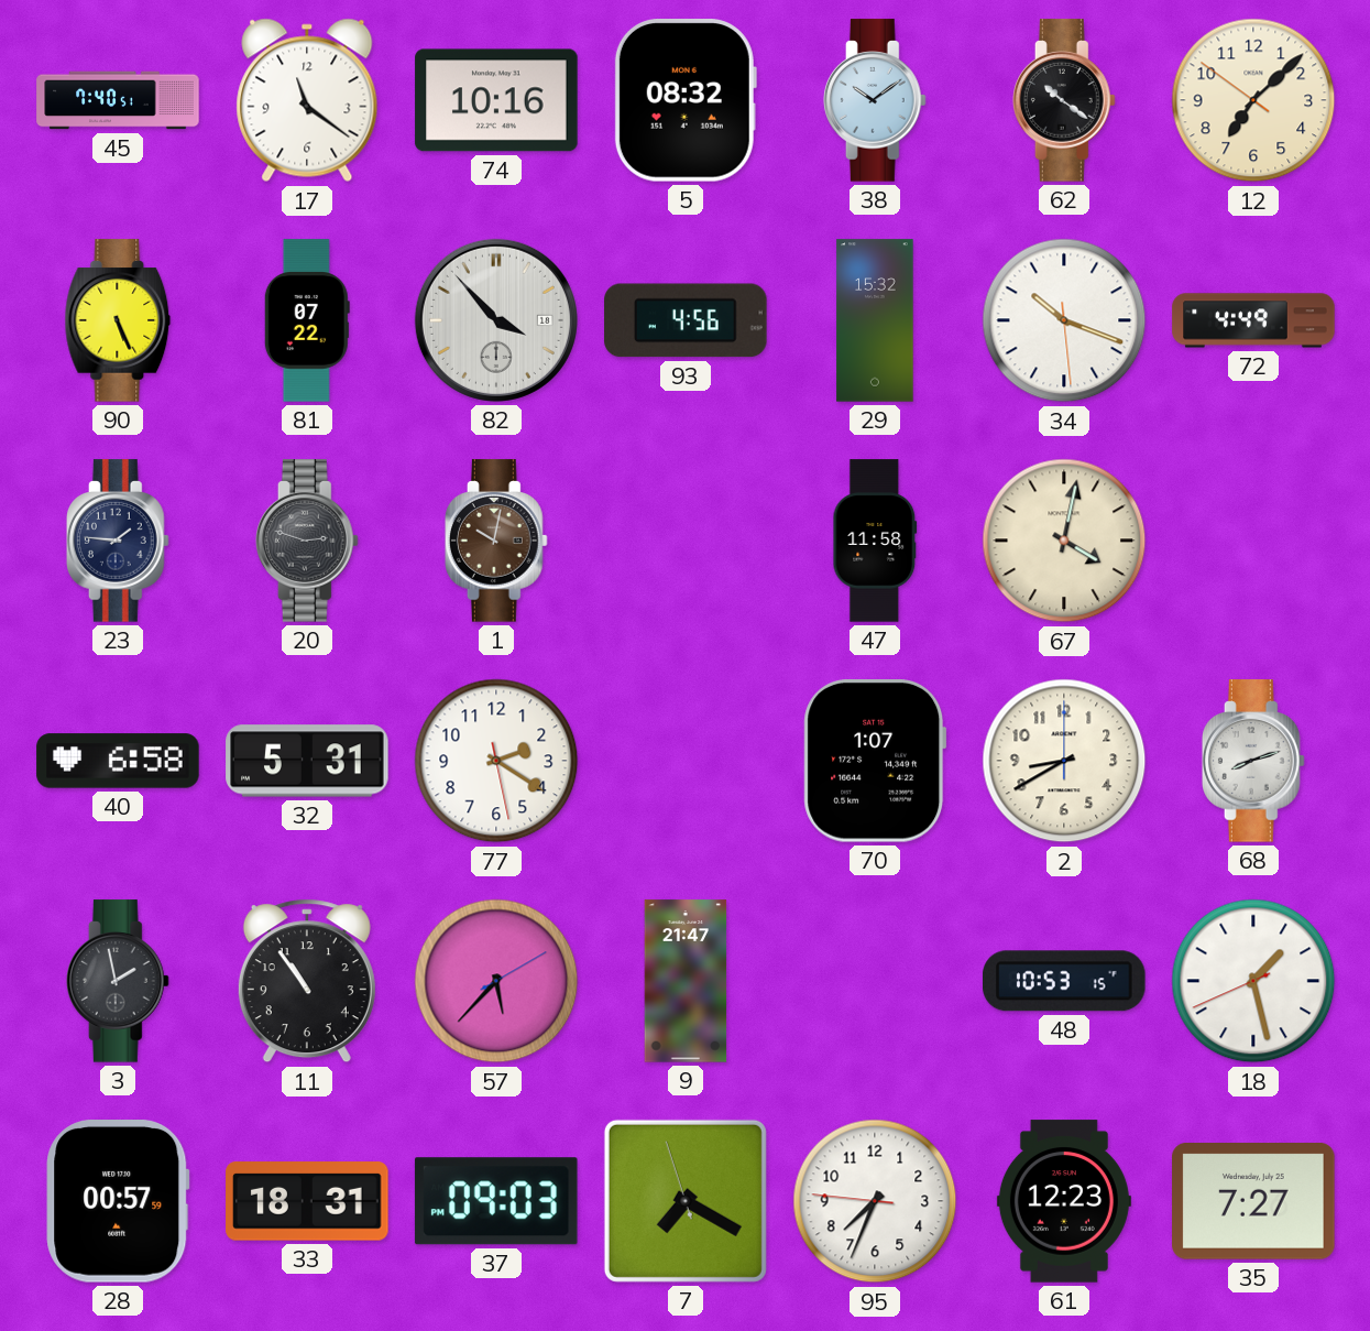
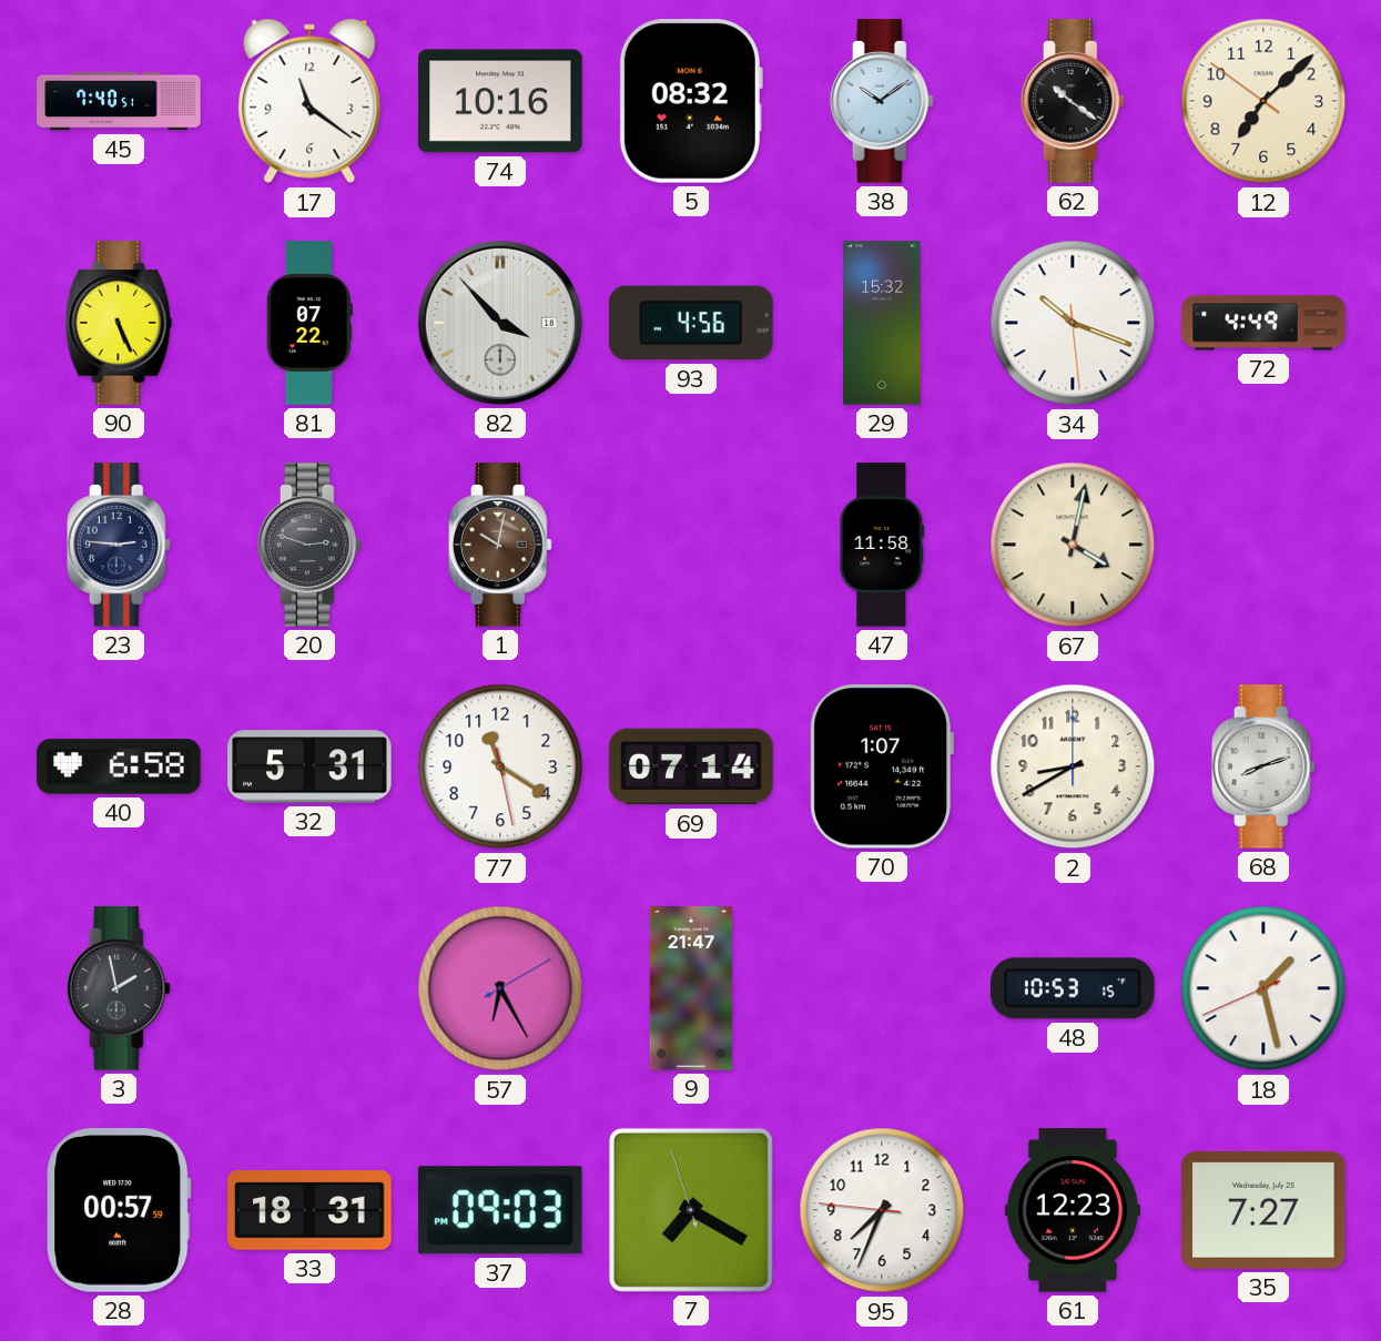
23: 1:46 -> 2:46 (119, 545)
77: 2:20 -> 11:20 (500, 766)
69: none -> 07:14 (691, 766)
11: 10:54 -> none (307, 981)
57: 5:37 -> 6:25 (500, 988)
